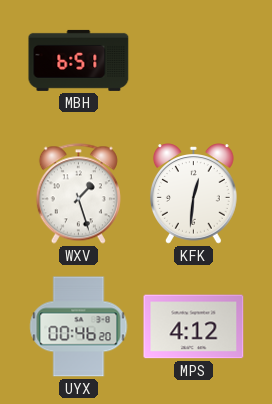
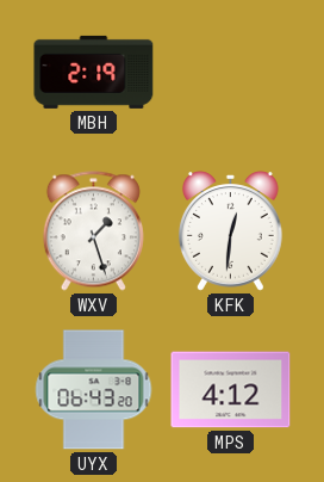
MBH: 6:51 -> 2:19 (94, 72)
UYX: 00:46 -> 06:43 (94, 390)
